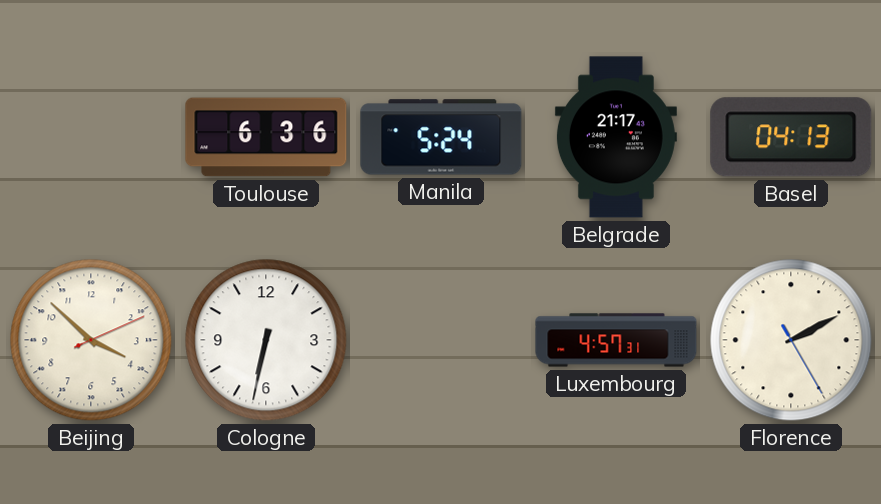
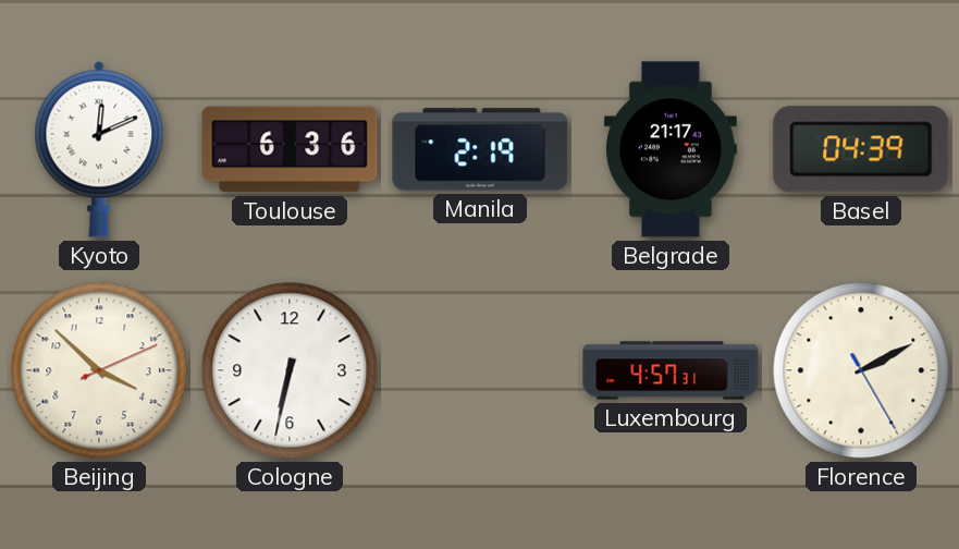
Kyoto: none -> 12:11 (99, 149)
Manila: 5:24 -> 2:19 (480, 149)
Basel: 04:13 -> 04:39 (861, 149)
